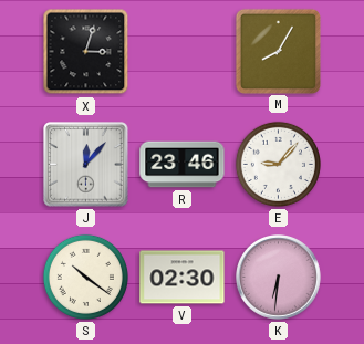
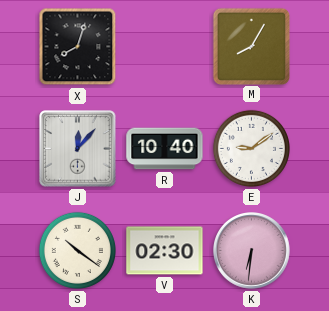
X: 3:03 -> 8:03 (78, 47)
R: 23:46 -> 10:40 (165, 149)
E: 9:07 -> 9:09 (251, 148)
